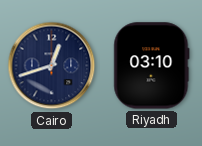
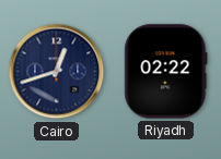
Riyadh: 03:10 -> 02:22 (166, 72)
